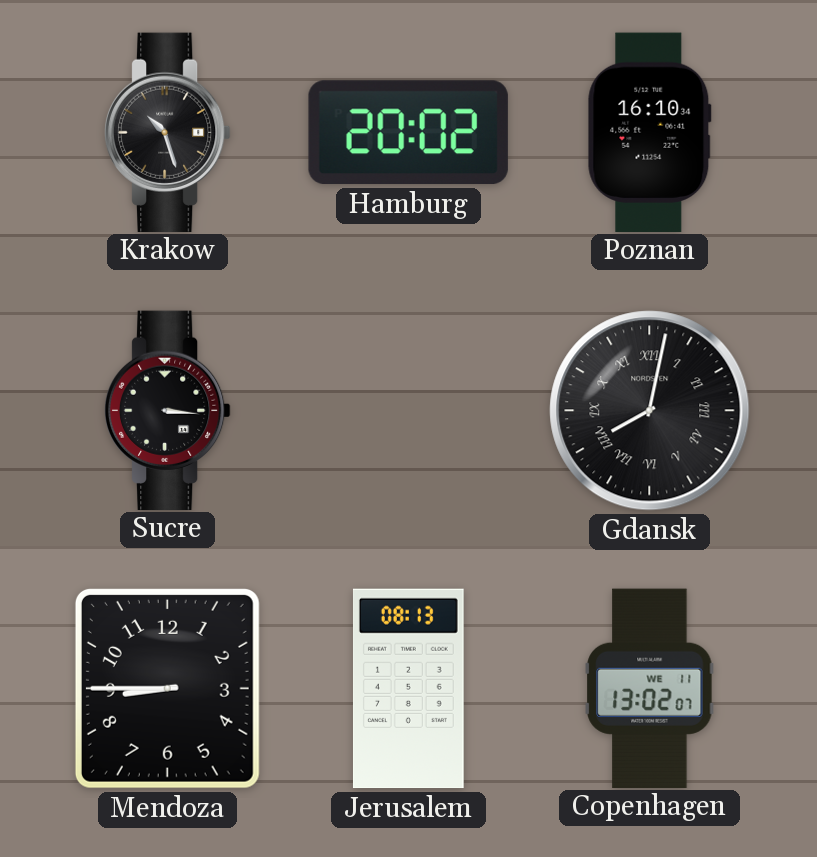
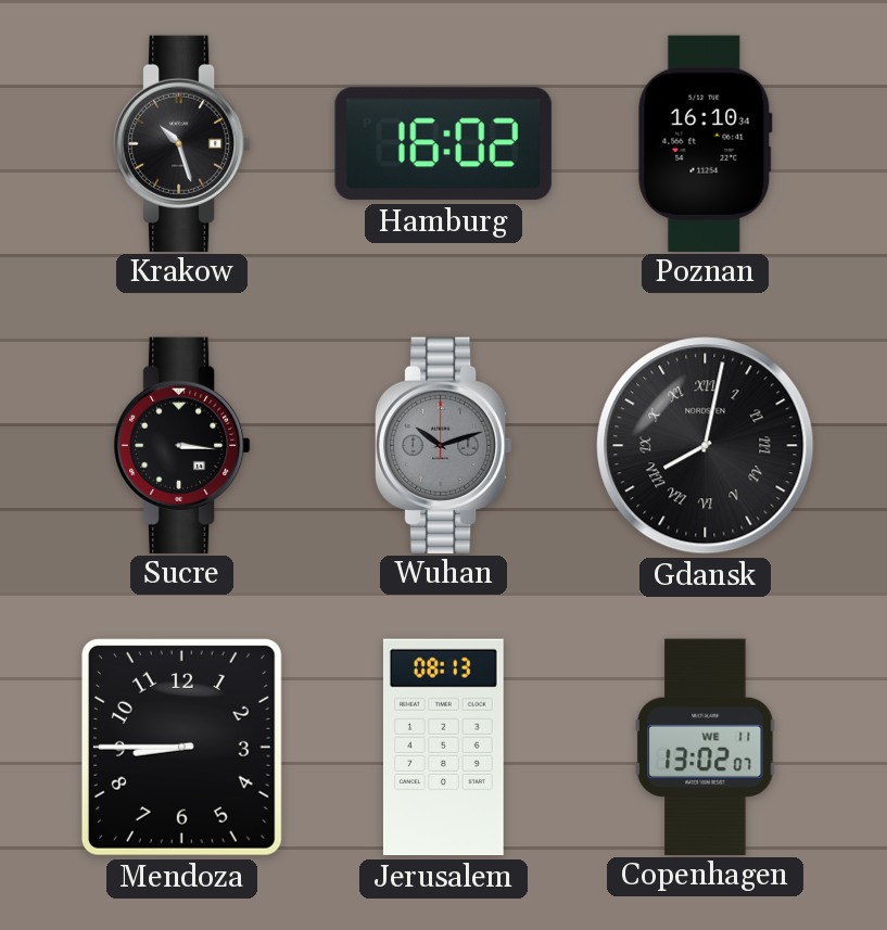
Hamburg: 20:02 -> 16:02 (443, 144)
Wuhan: none -> 10:12 (443, 445)
